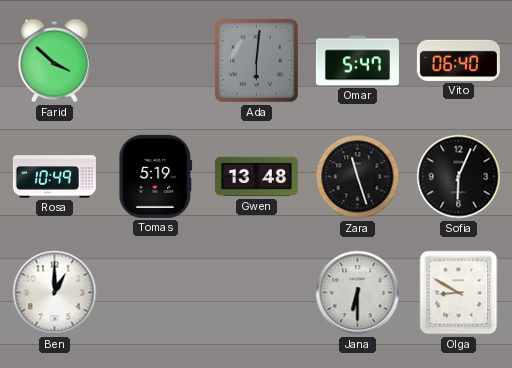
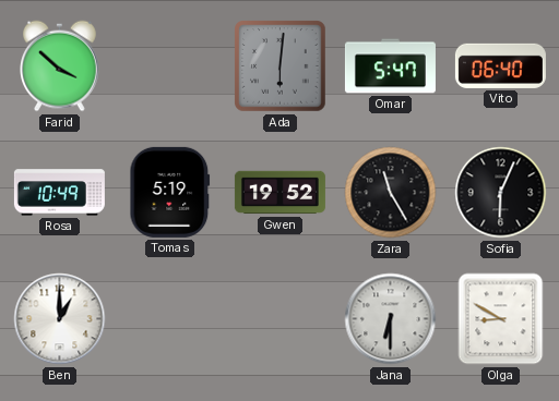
Gwen: 13:48 -> 19:52 (279, 193)
Zara: 11:27 -> 11:25 (391, 193)
